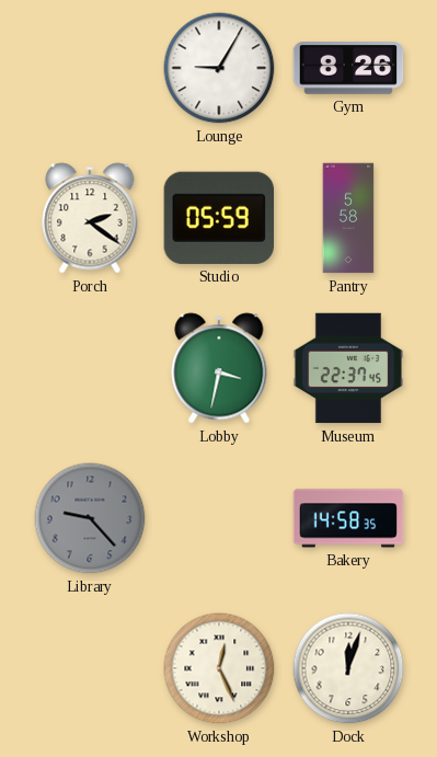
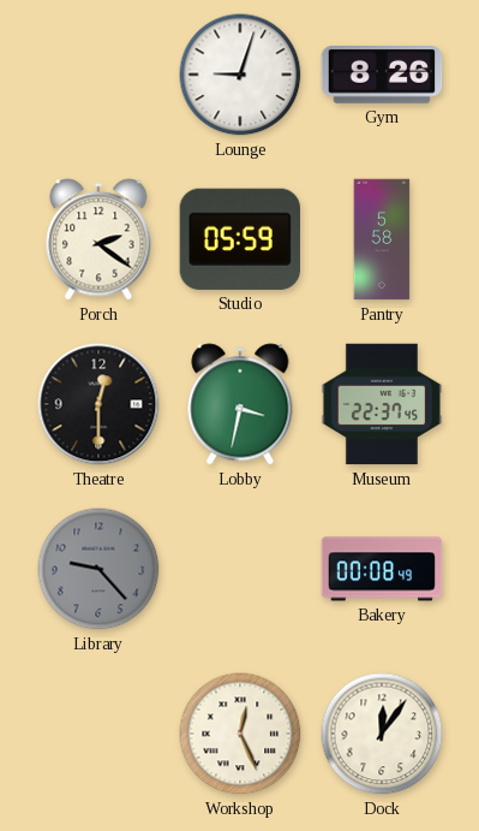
Lounge: 9:05 -> 9:03 (240, 75)
Theatre: none -> 12:30 (98, 404)
Bakery: 14:58 -> 00:08 (382, 569)
Dock: 12:03 -> 12:06 (382, 734)
